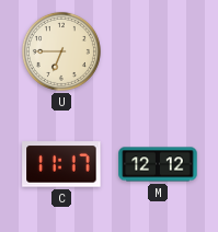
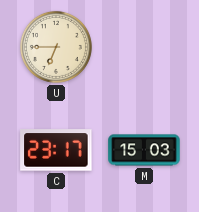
C: 11:17 -> 23:17 (56, 150)
M: 12:12 -> 15:03 (144, 150)
